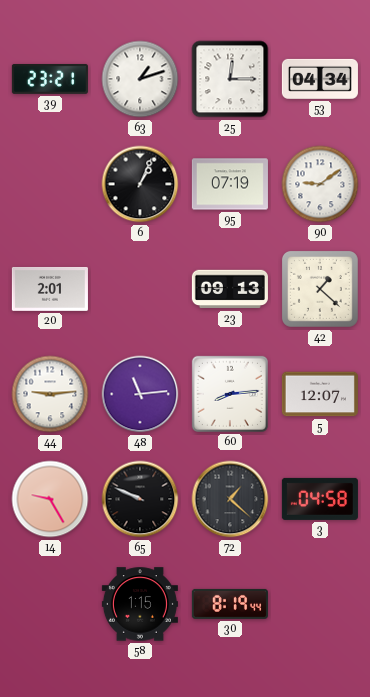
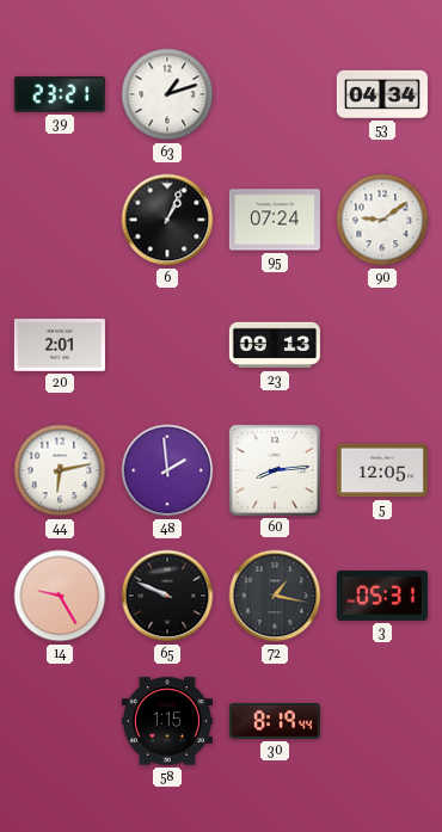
25: 12:15 -> none (230, 79)
95: 07:19 -> 07:24 (275, 220)
42: 1:22 -> none (320, 289)
44: 9:14 -> 6:13 (60, 470)
48: 11:14 -> 1:59 (167, 470)
5: 12:07 -> 12:05 (382, 470)
72: 1:22 -> 1:17 (275, 596)
3: 04:58 -> 05:31 (382, 596)
